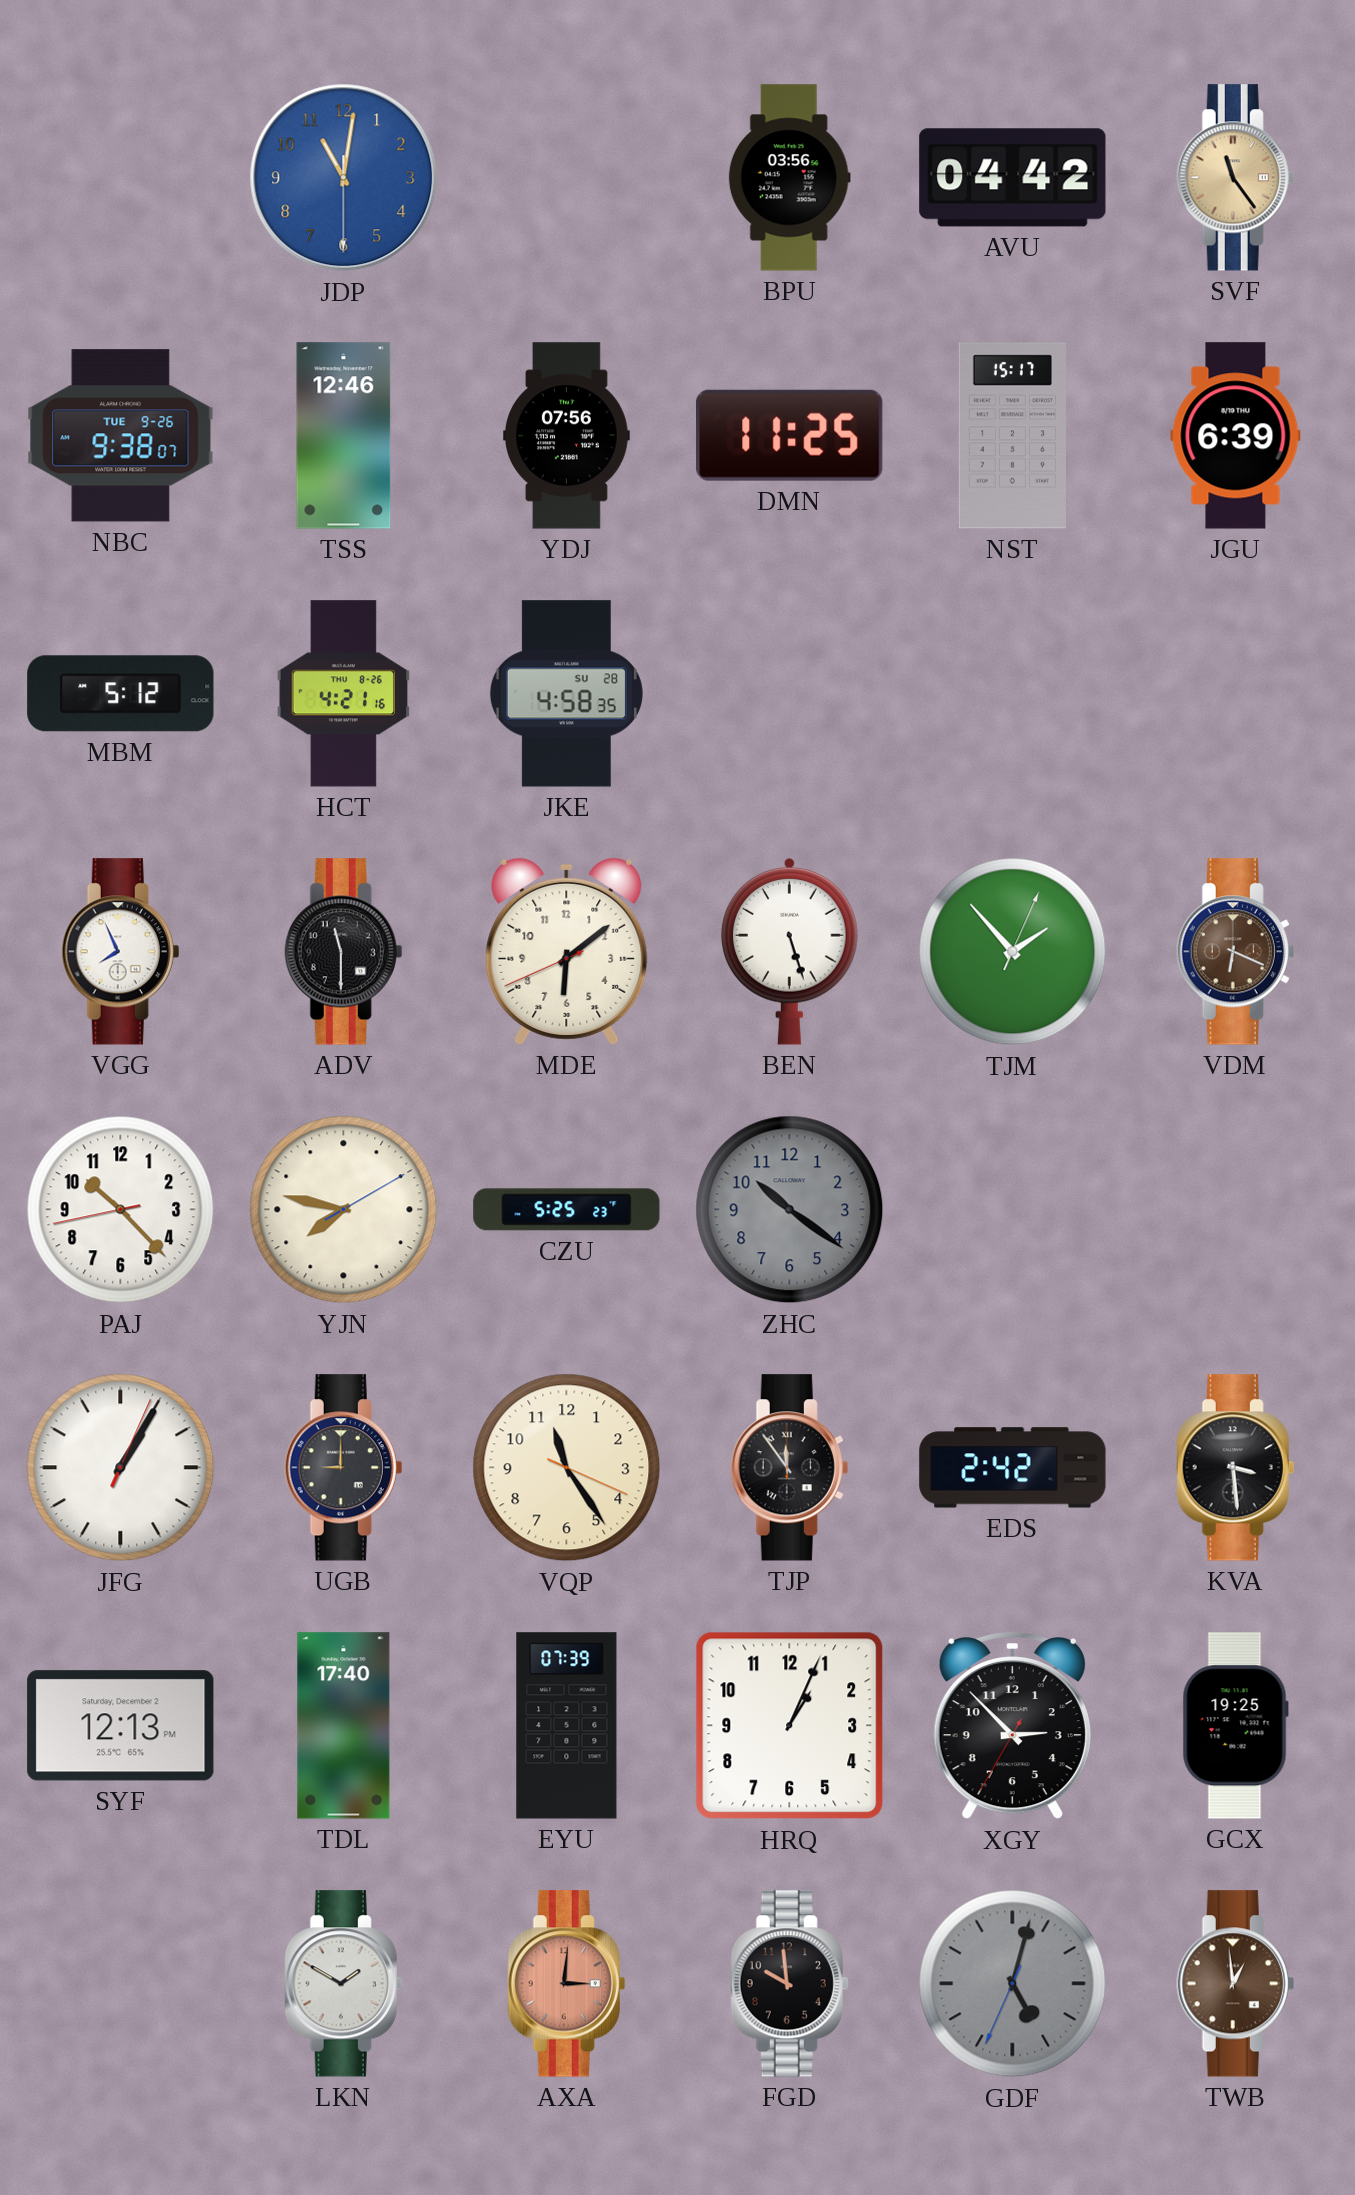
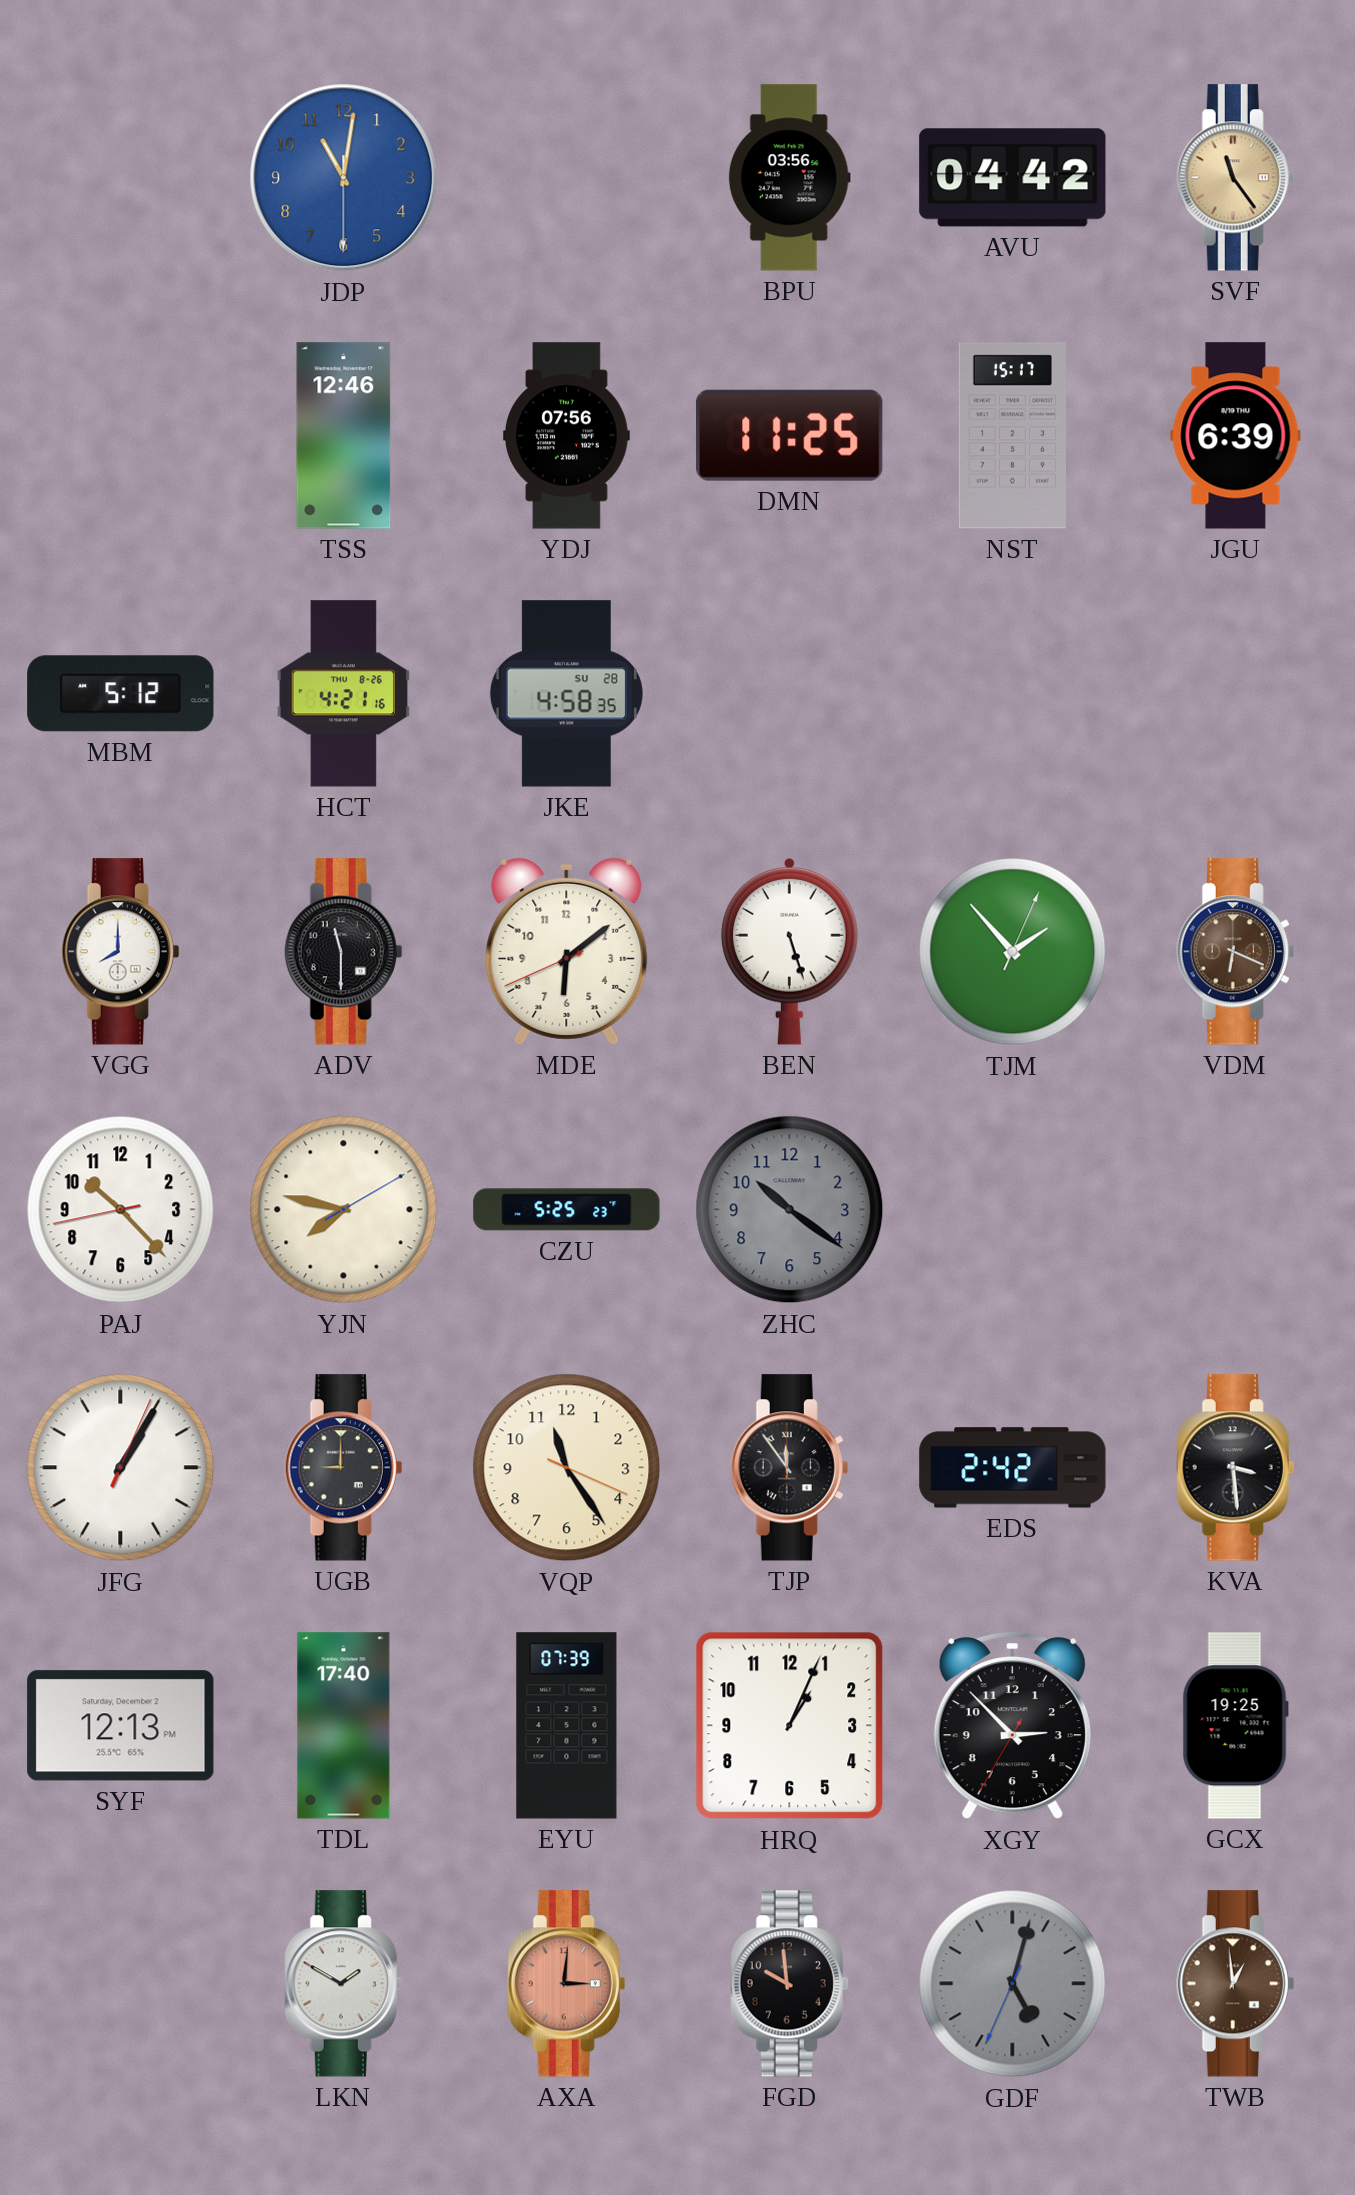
NBC: 9:38 -> none (121, 436)
VGG: 7:56 -> 8:00 (121, 952)
